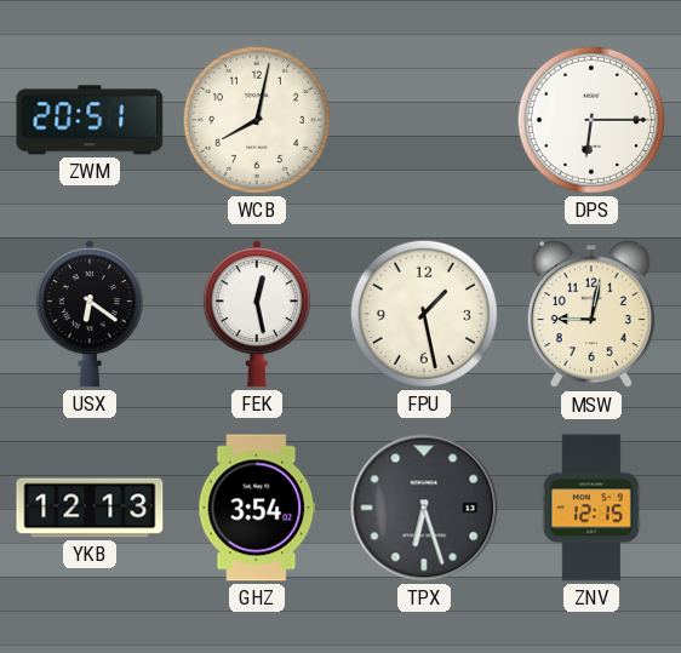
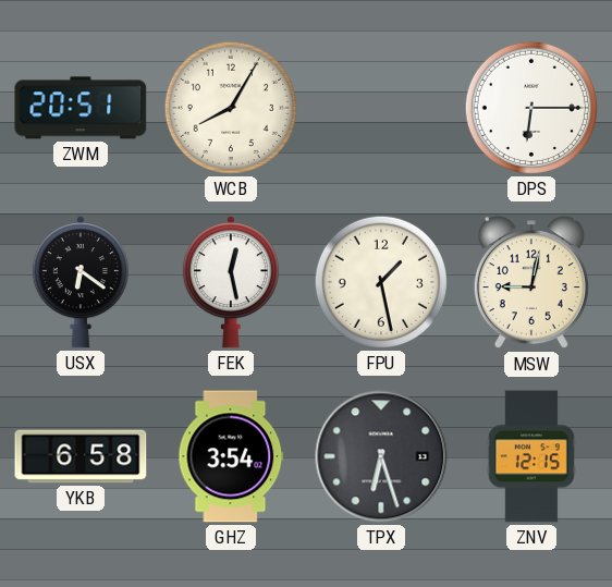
WCB: 8:02 -> 8:05 (231, 108)
YKB: 12:13 -> 6:58 (81, 456)
